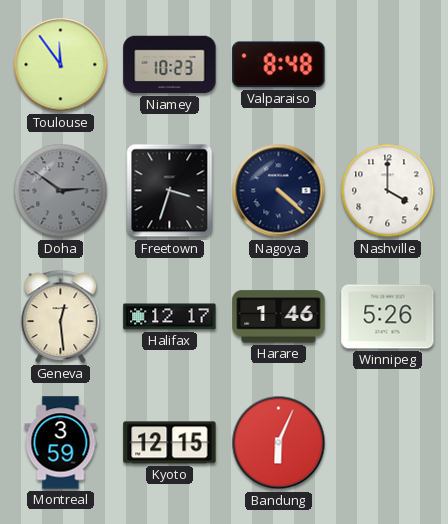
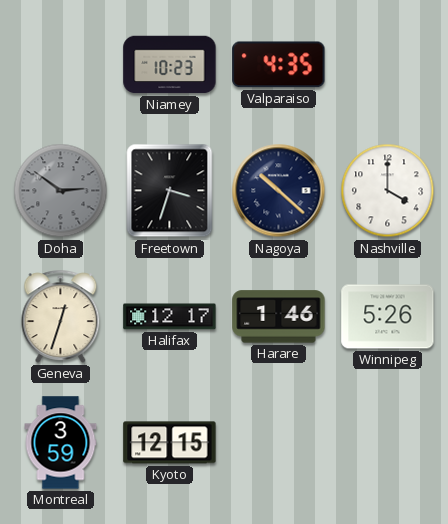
Toulouse: 11:54 -> none (61, 65)
Valparaiso: 8:48 -> 4:35 (279, 65)
Nagoya: 4:22 -> 10:22 (279, 191)
Geneva: 12:29 -> 12:33 (61, 316)
Bandung: 6:04 -> none (279, 443)
